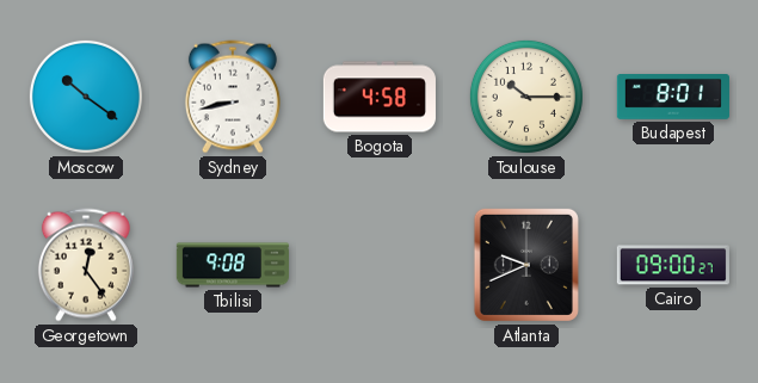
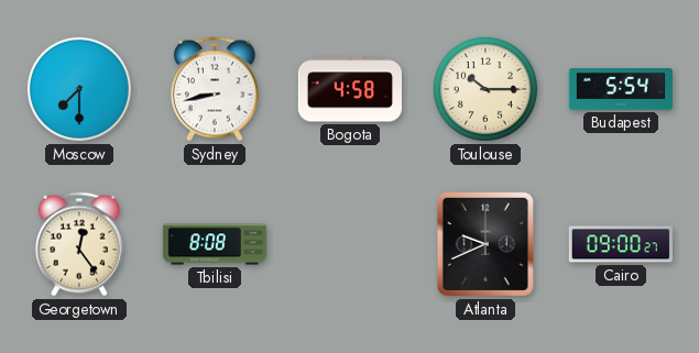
Moscow: 10:21 -> 7:30 (79, 89)
Budapest: 8:01 -> 5:54 (621, 90)
Tbilisi: 9:08 -> 8:08 (214, 244)
